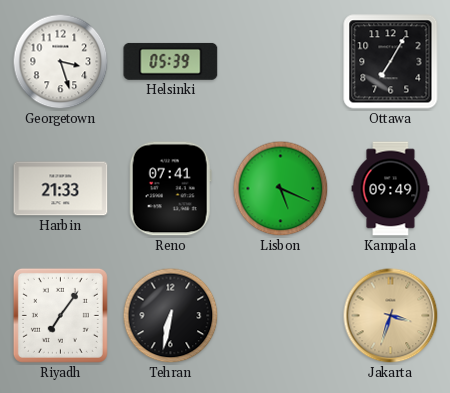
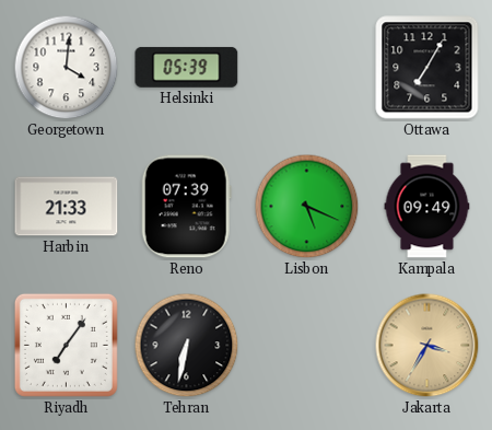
Georgetown: 3:27 -> 4:01 (67, 68)
Reno: 07:41 -> 07:39 (186, 207)
Jakarta: 3:33 -> 3:35 (427, 346)
